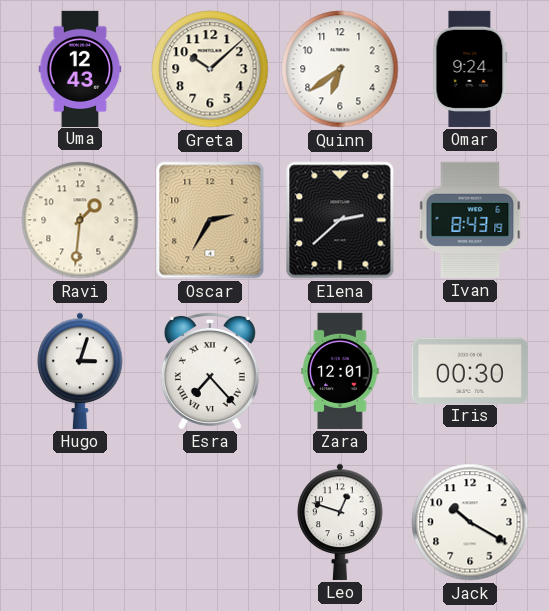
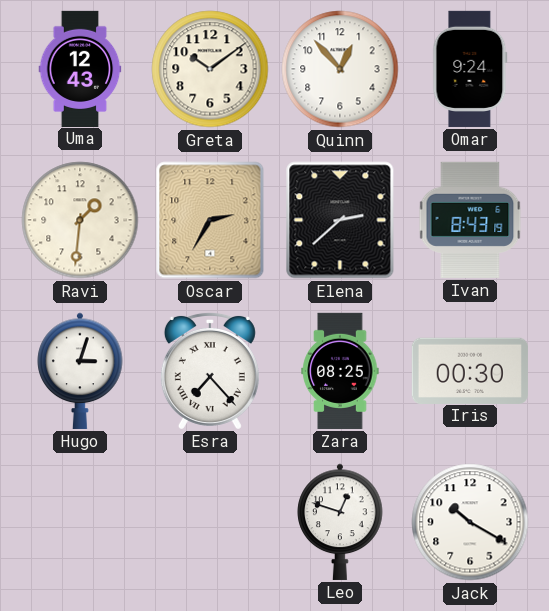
Greta: 10:08 -> 10:09 (210, 69)
Quinn: 6:39 -> 12:53 (340, 69)
Zara: 12:01 -> 08:25 (340, 371)
